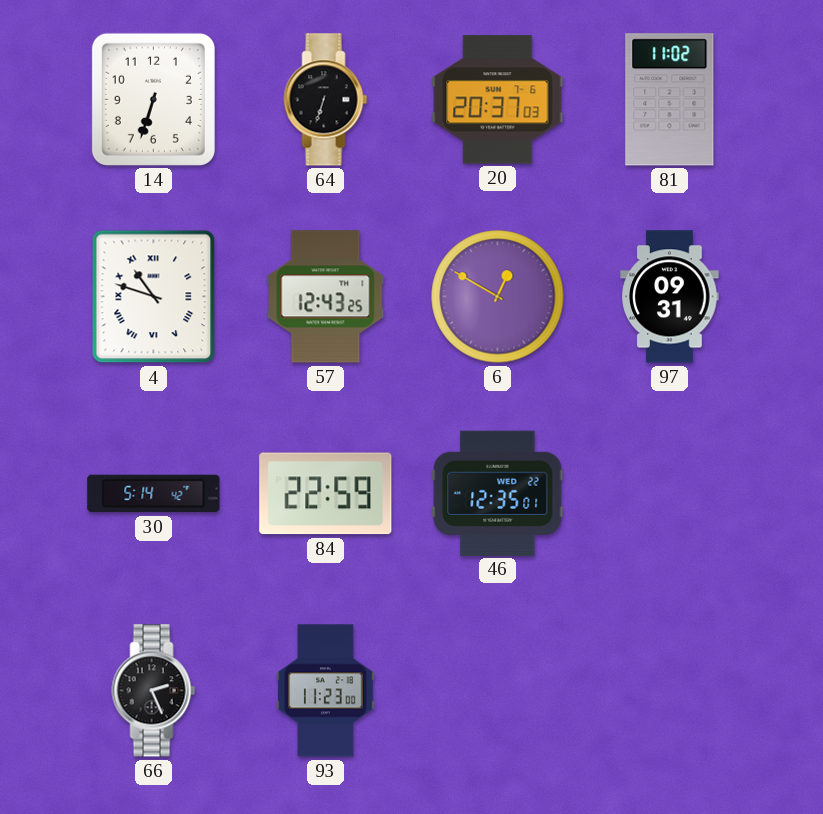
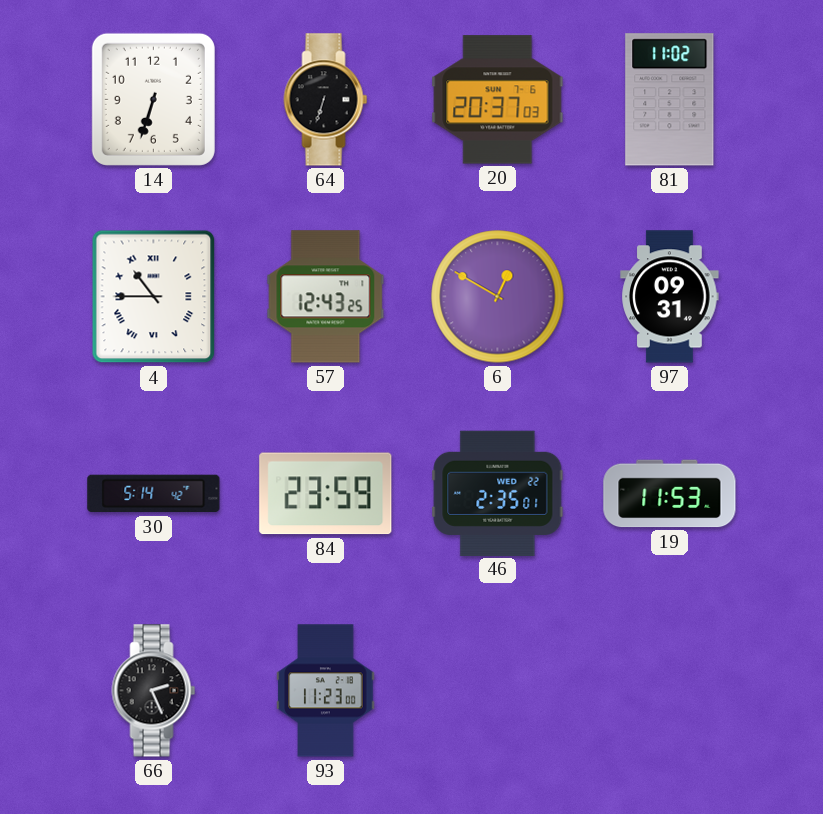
4: 10:48 -> 10:45 (154, 297)
84: 22:59 -> 23:59 (326, 494)
46: 12:35 -> 2:35 (498, 493)
19: none -> 11:53 (670, 494)
